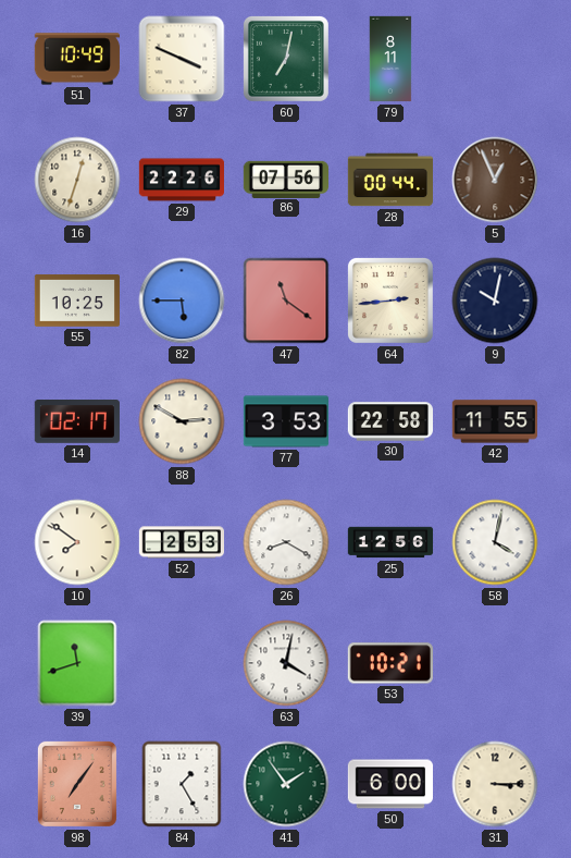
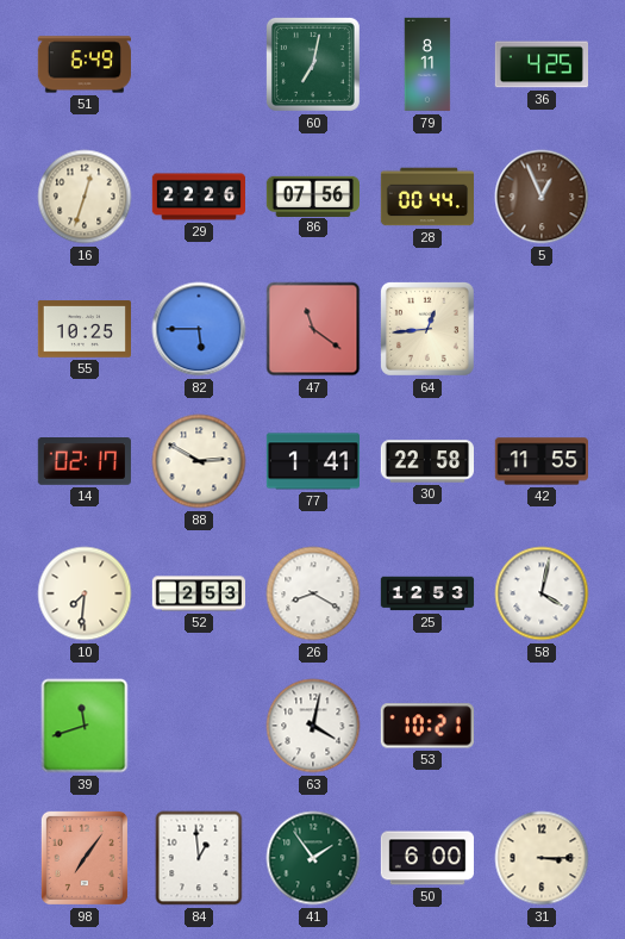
51: 10:49 -> 6:49 (85, 64)
37: 3:49 -> none (182, 59)
36: none -> 4:25 (540, 64)
64: 2:44 -> 12:44 (427, 329)
9: 10:02 -> none (495, 301)
77: 3:53 -> 1:41 (312, 461)
10: 7:51 -> 7:31 (85, 593)
25: 12:56 -> 12:53 (427, 593)
84: 1:25 -> 12:59 (199, 858)
